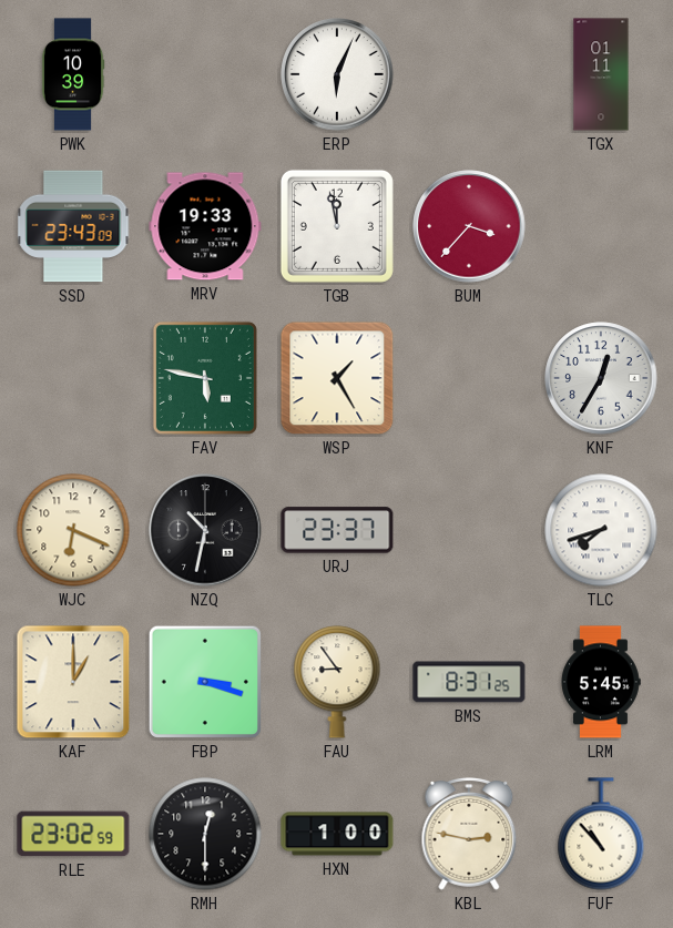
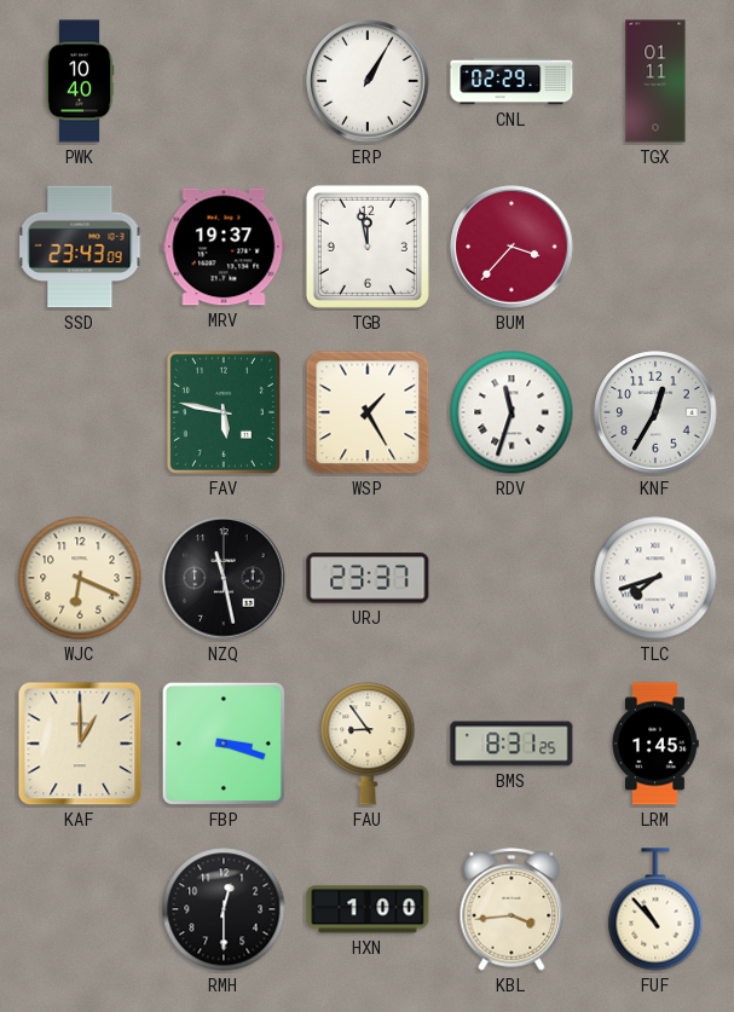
PWK: 10:39 -> 10:40 (80, 81)
ERP: 6:04 -> 1:05 (368, 81)
CNL: none -> 02:29 (512, 81)
MRV: 19:33 -> 19:37 (224, 247)
RDV: none -> 11:33 (512, 412)
NZQ: 10:32 -> 11:28 (224, 578)
LRM: 5:45 -> 1:45 (655, 744)
RLE: 23:02 -> none (73, 834)
KBL: 2:47 -> 3:44 (512, 910)
